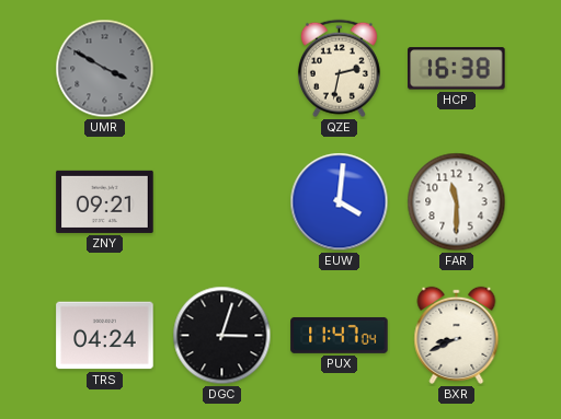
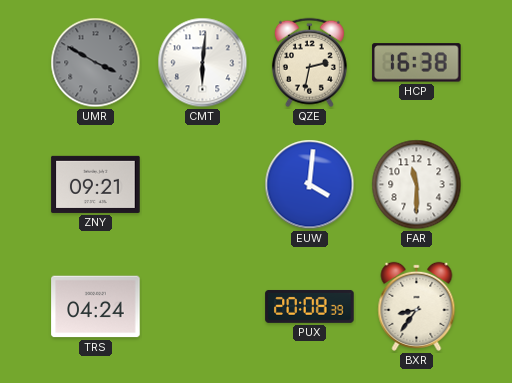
CMT: none -> 6:01 (203, 63)
DGC: 3:03 -> none (222, 336)
PUX: 11:47 -> 20:08 (310, 306)
BXR: 8:41 -> 8:36 (417, 306)
